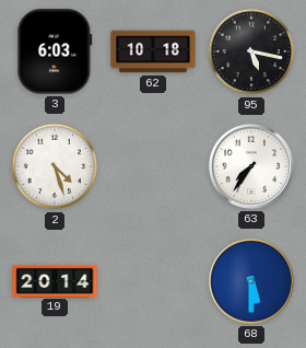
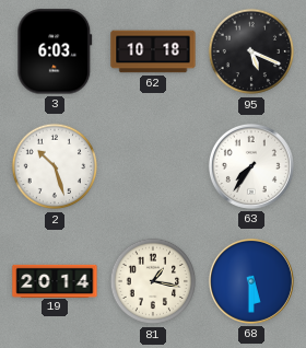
95: 5:17 -> 5:19 (251, 51)
2: 4:27 -> 10:27 (55, 166)
81: none -> 1:17 (153, 281)
